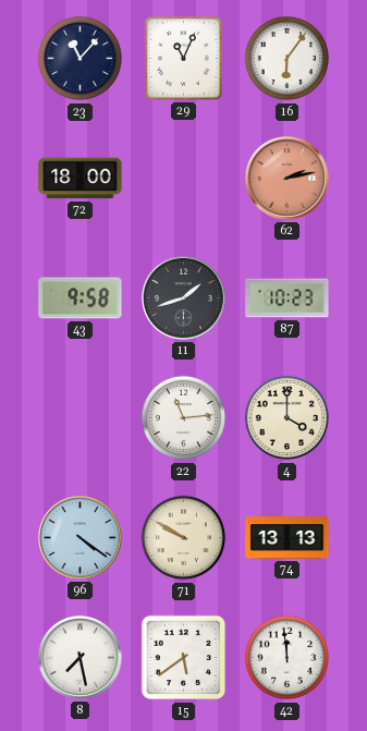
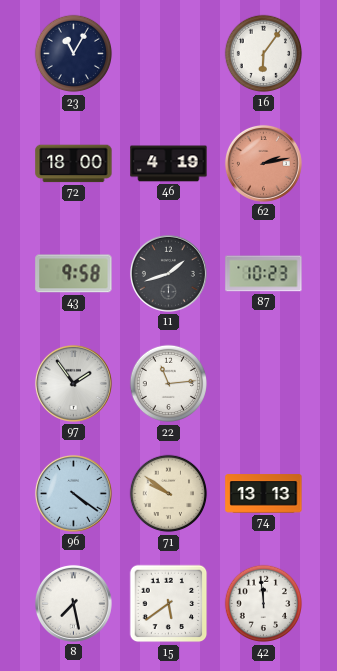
23: 11:07 -> 11:05 (74, 54)
29: 11:04 -> none (184, 59)
46: none -> 4:19 (169, 164)
97: none -> 1:54 (73, 383)
4: 4:00 -> none (288, 418)
71: 9:50 -> 9:51 (169, 494)
